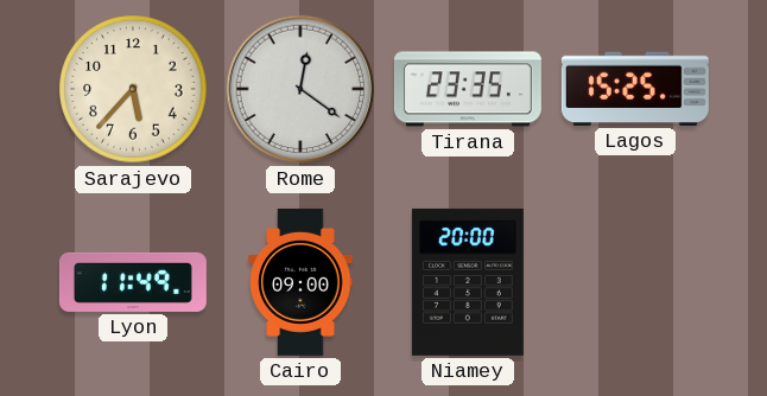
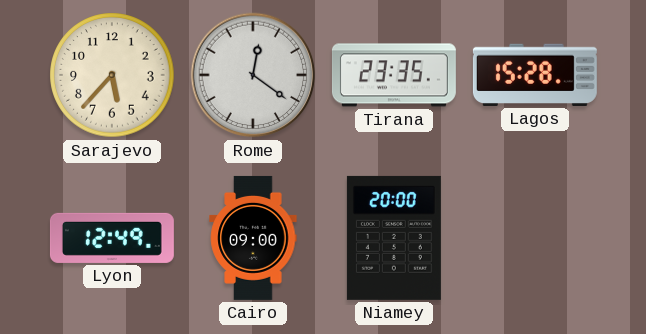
Lagos: 15:25 -> 15:28 (535, 75)
Lyon: 11:49 -> 12:49 (112, 238)
